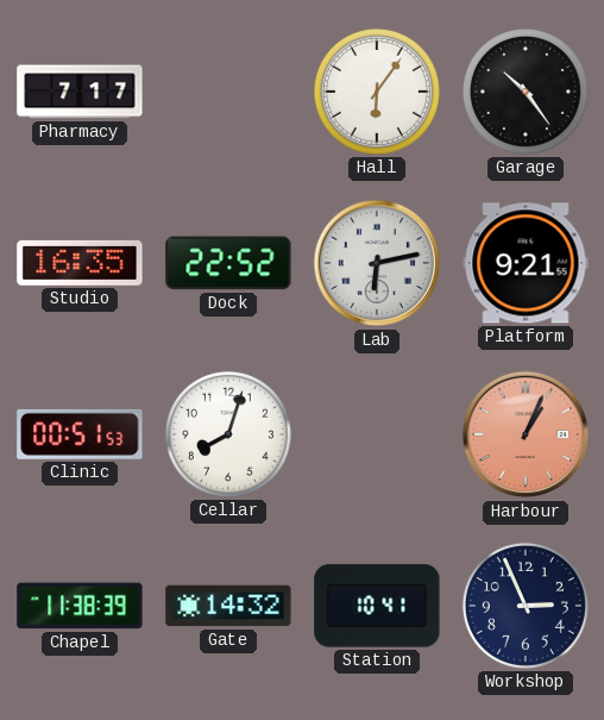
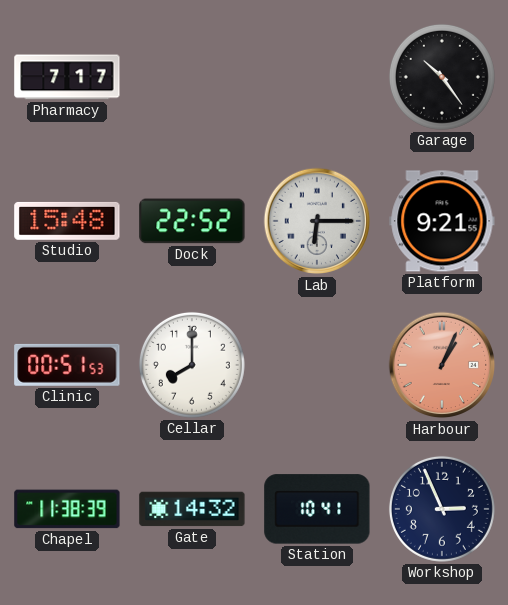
Hall: 6:06 -> none (377, 92)
Studio: 16:35 -> 15:48 (67, 221)
Lab: 6:13 -> 6:15 (317, 221)
Cellar: 8:03 -> 8:00 (192, 365)
